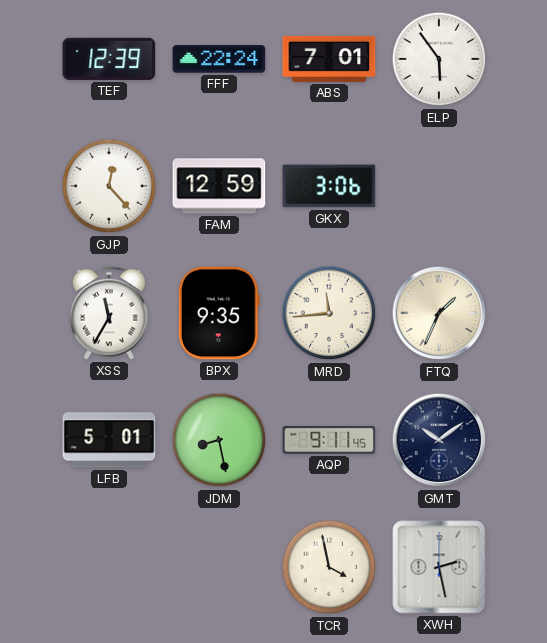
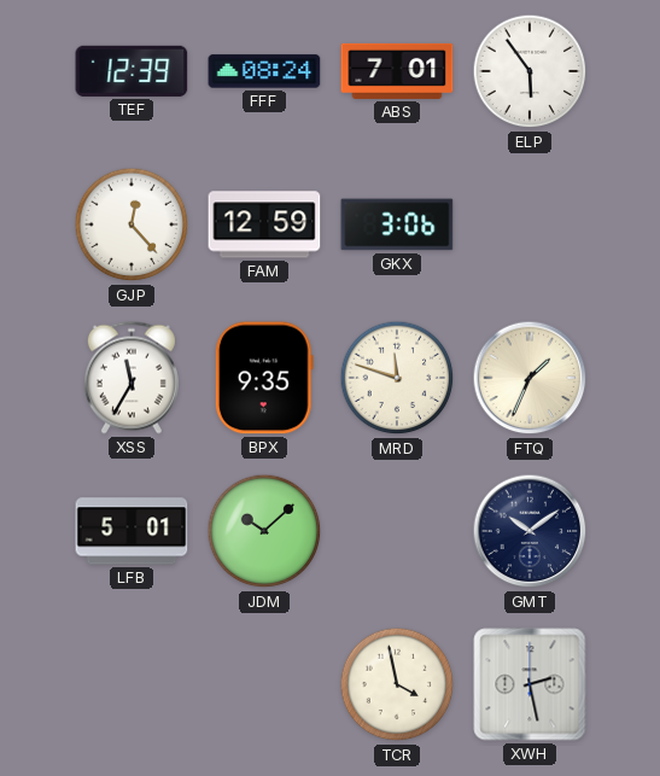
FFF: 22:24 -> 08:24 (264, 71)
MRD: 11:44 -> 11:48 (397, 378)
JDM: 8:28 -> 10:08 (264, 531)
AQP: 9:11 -> none (329, 441)
